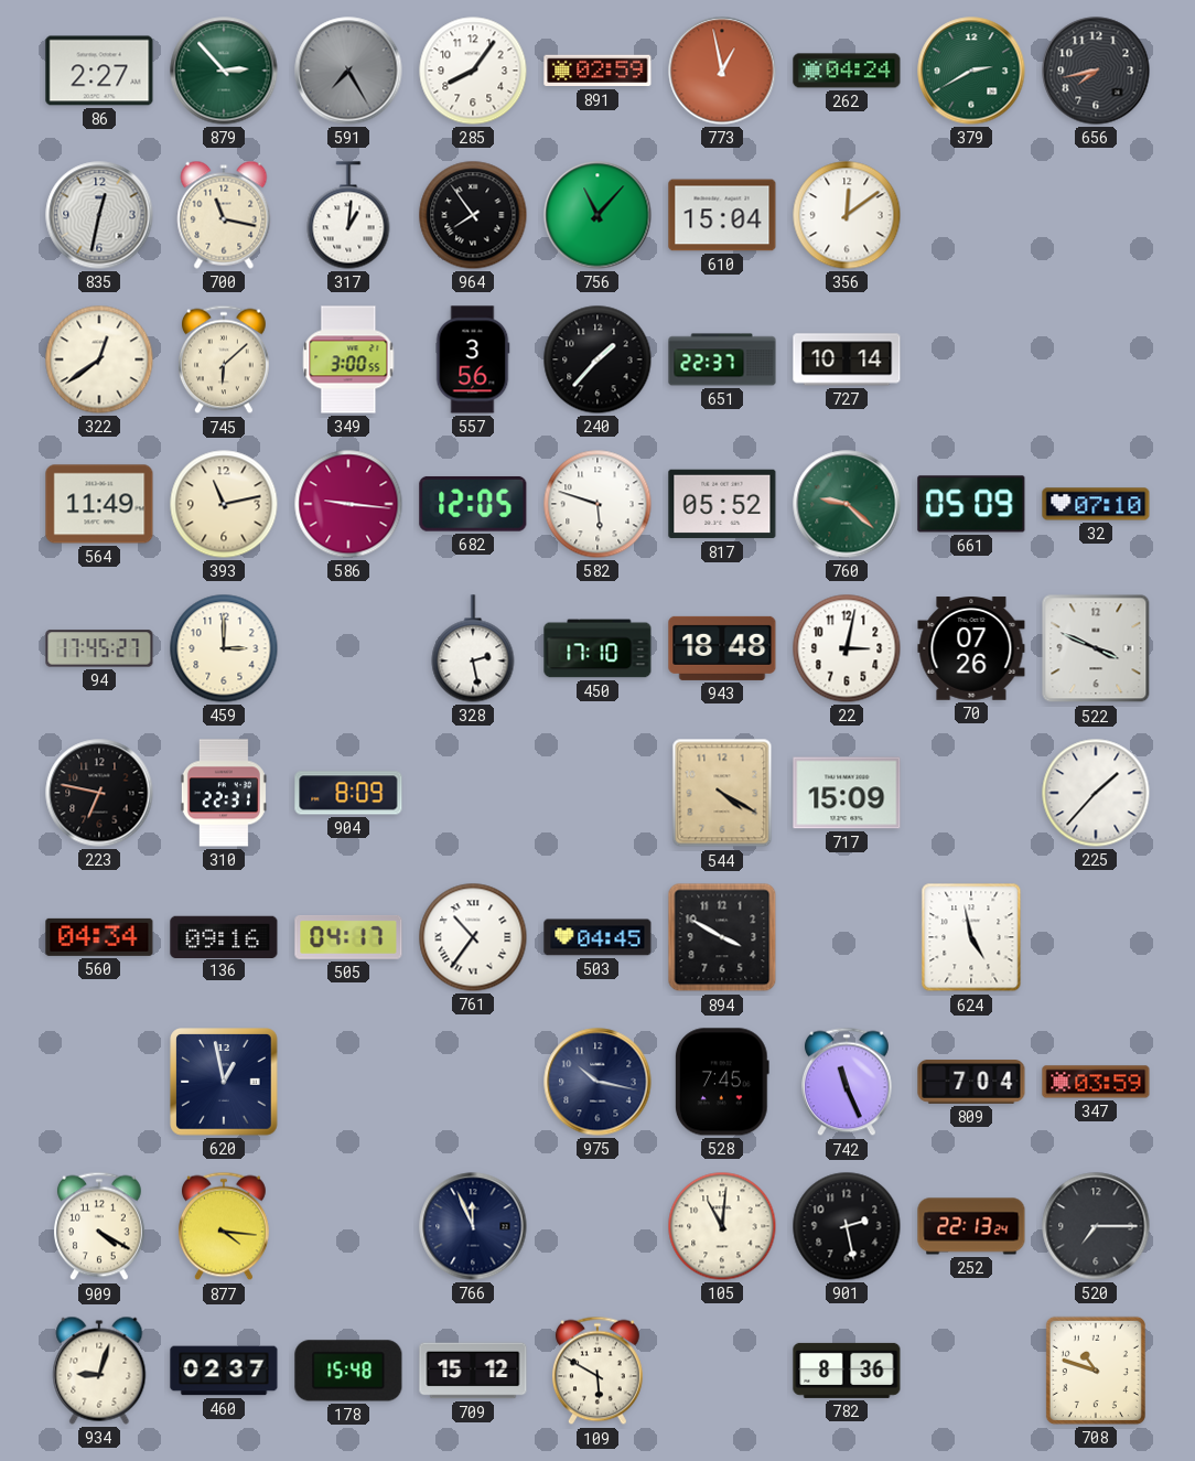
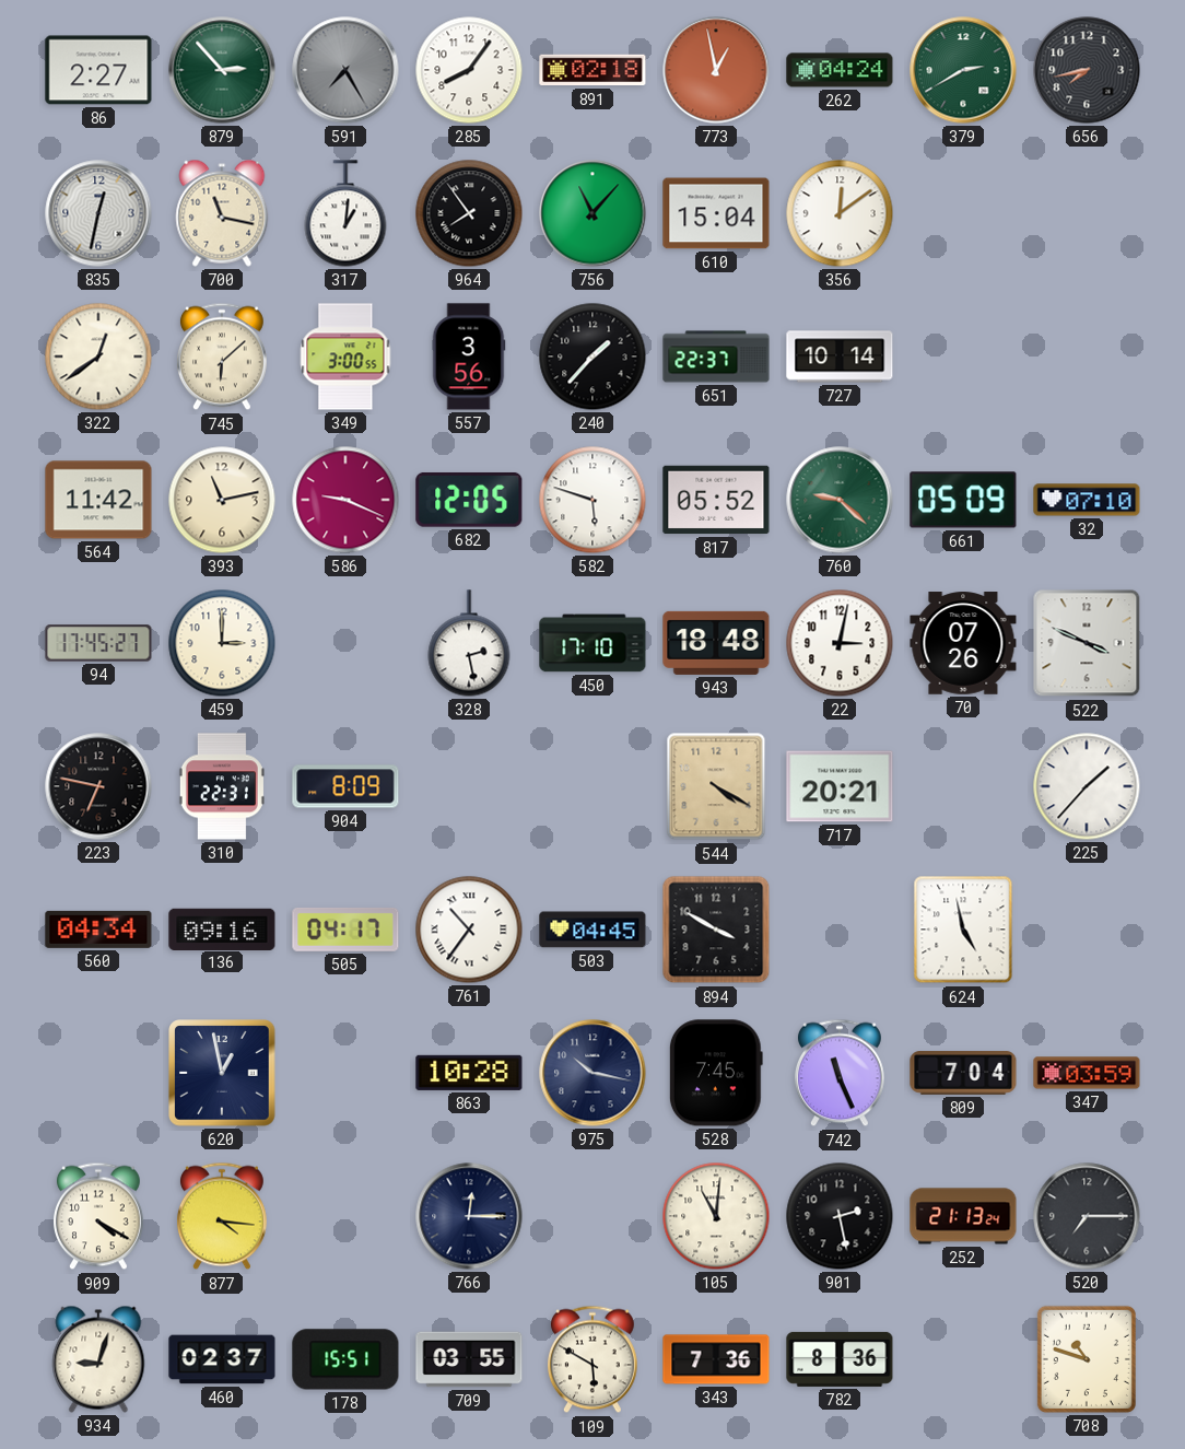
891: 02:59 -> 02:18 (592, 70)
564: 11:49 -> 11:42 (98, 500)
586: 9:16 -> 9:19 (345, 500)
717: 15:09 -> 20:21 (840, 786)
863: none -> 10:28 (469, 1073)
766: 11:56 -> 12:15 (469, 1216)
252: 22:13 -> 21:13 (963, 1216)
178: 15:48 -> 15:51 (345, 1359)
709: 15:12 -> 03:55 (469, 1359)
343: none -> 7:36 (716, 1359)
